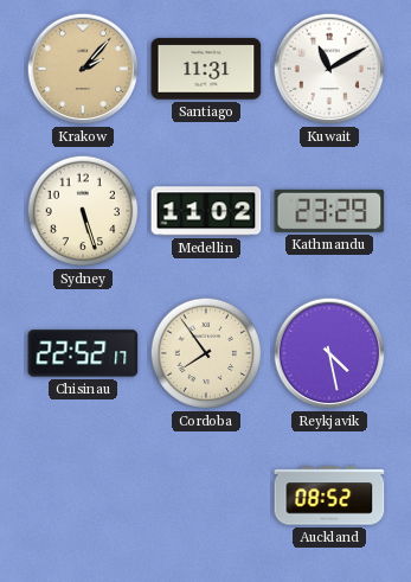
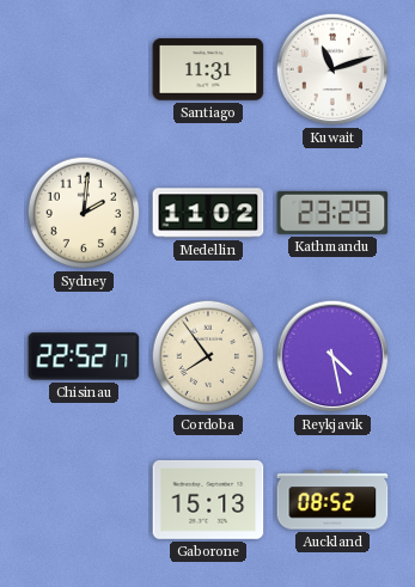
Krakow: 2:07 -> none (83, 69)
Kuwait: 11:10 -> 11:12 (332, 69)
Sydney: 5:27 -> 2:01 (84, 213)
Gaborone: none -> 15:13 (208, 500)
